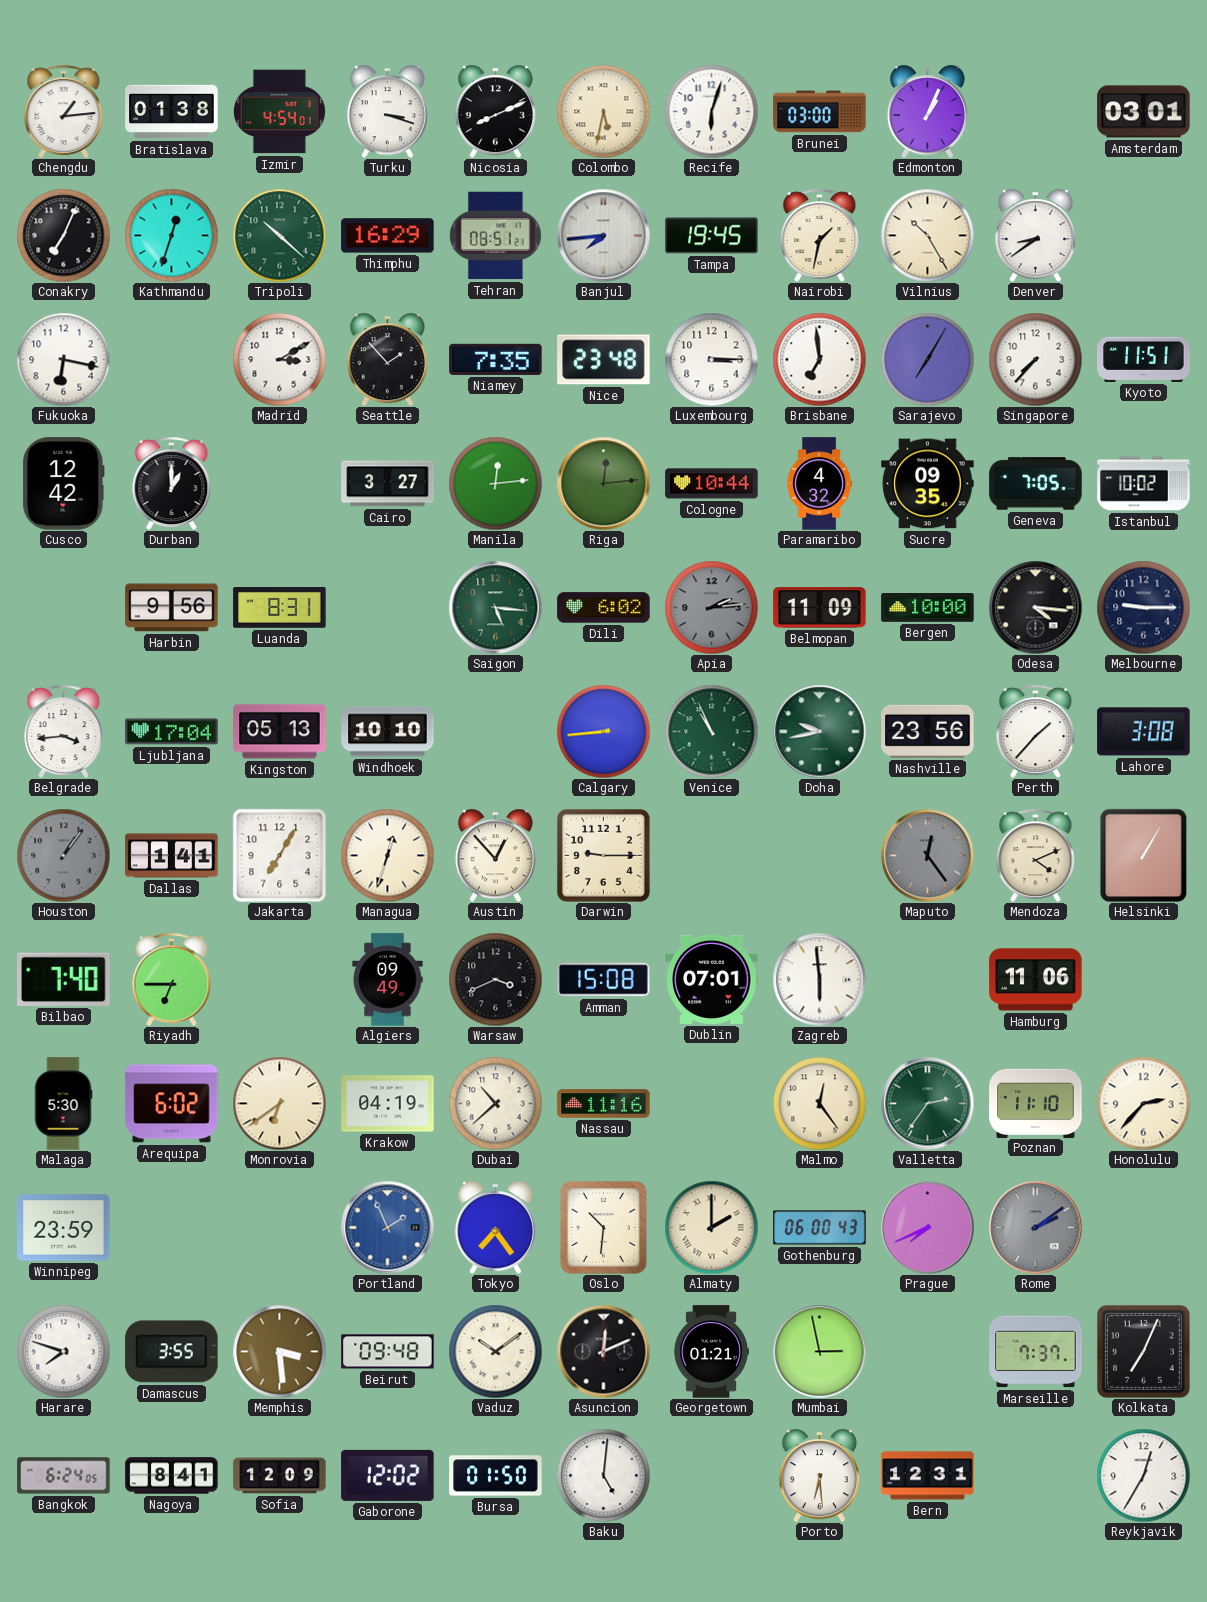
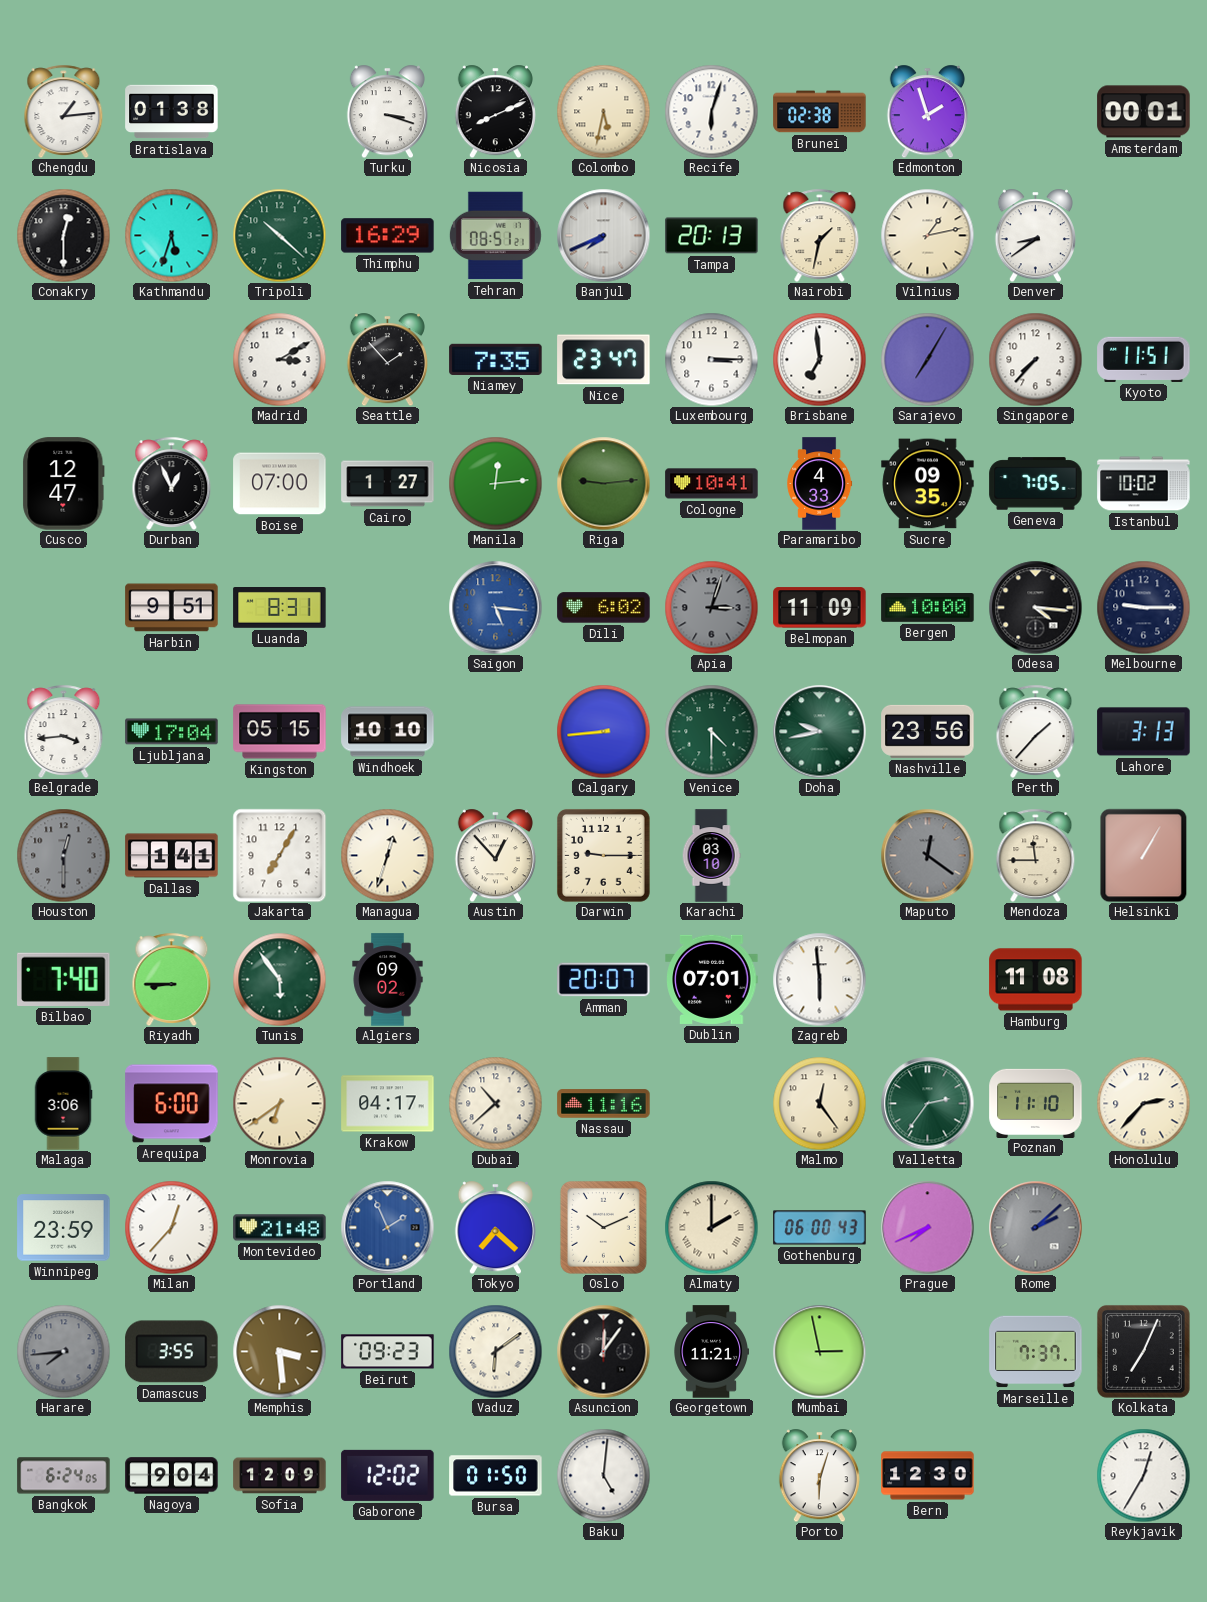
Izmir: 4:54 -> none (279, 112)
Brunei: 03:00 -> 02:38 (820, 112)
Edmonton: 1:04 -> 1:57 (927, 111)
Amsterdam: 03:01 -> 00:01 (1144, 112)
Conakry: 7:04 -> 12:30 (63, 235)
Kathmandu: 12:33 -> 5:33 (171, 235)
Banjul: 7:44 -> 7:41 (603, 235)
Tampa: 19:45 -> 20:13 (712, 236)
Vilnius: 10:25 -> 1:13 (927, 235)
Fukuoka: 6:17 -> none (63, 359)
Nice: 23:48 -> 23:47 (604, 360)
Cusco: 12:42 -> 12:47 (64, 484)
Durban: 1:00 -> 12:56 (172, 483)
Boise: none -> 07:00 (280, 484)
Cairo: 3:27 -> 1:27 (388, 484)
Riga: 12:14 -> 9:14 (603, 483)
Cologne: 10:44 -> 10:41 (712, 484)
Paramaribo: 4:32 -> 4:33 (820, 484)
Harbin: 9:56 -> 9:51 (172, 608)
Saigon dial: green -> blue (495, 607)
Apia: 2:14 -> 3:03 (711, 607)
Kingston: 05:13 -> 05:15 (280, 732)
Venice: 10:56 -> 4:30 (711, 731)
Lahore: 3:08 -> 3:13 (1144, 732)
Houston: 1:06 -> 12:30 (63, 855)
Karachi: none -> 03:10 (711, 856)
Maputo: 12:24 -> 12:21 (927, 855)
Mendoza: 4:11 -> 11:45 (1036, 855)
Riyadh: 6:45 -> 8:45 (172, 979)
Tunis: none -> 5:54 (279, 979)
Algiers: 09:49 -> 09:02 (388, 980)
Warsaw: 3:41 -> none (495, 979)
Amman: 15:08 -> 20:07 (604, 980)
Hamburg: 11:06 -> 11:08 (1036, 980)
Malaga: 5:30 -> 3:06 (63, 1104)
Arequipa: 6:02 -> 6:00 (172, 1104)
Krakow: 04:19 -> 04:17 (388, 1104)
Milan: none -> 12:37 (171, 1227)
Montevideo: none -> 21:48 (280, 1228)
Tokyo: 7:24 -> 7:22 (495, 1227)
Oslo: 10:31 -> 10:11 (603, 1227)
Rome: 2:09 -> 2:08 (1035, 1227)
Harare: 7:48 -> 7:44 (63, 1351)
Harare dial: white -> grey (63, 1351)
Beirut: 09:48 -> 09:23 (388, 1352)
Vaduz: 10:09 -> 6:09 (495, 1351)
Asuncion: 12:11 -> 12:06 (603, 1351)
Georgetown: 01:21 -> 11:21 (711, 1352)
Nagoya: 8:41 -> 9:04 (172, 1476)
Porto: 6:29 -> 6:03 (819, 1475)
Bern: 12:31 -> 12:30 (928, 1476)
